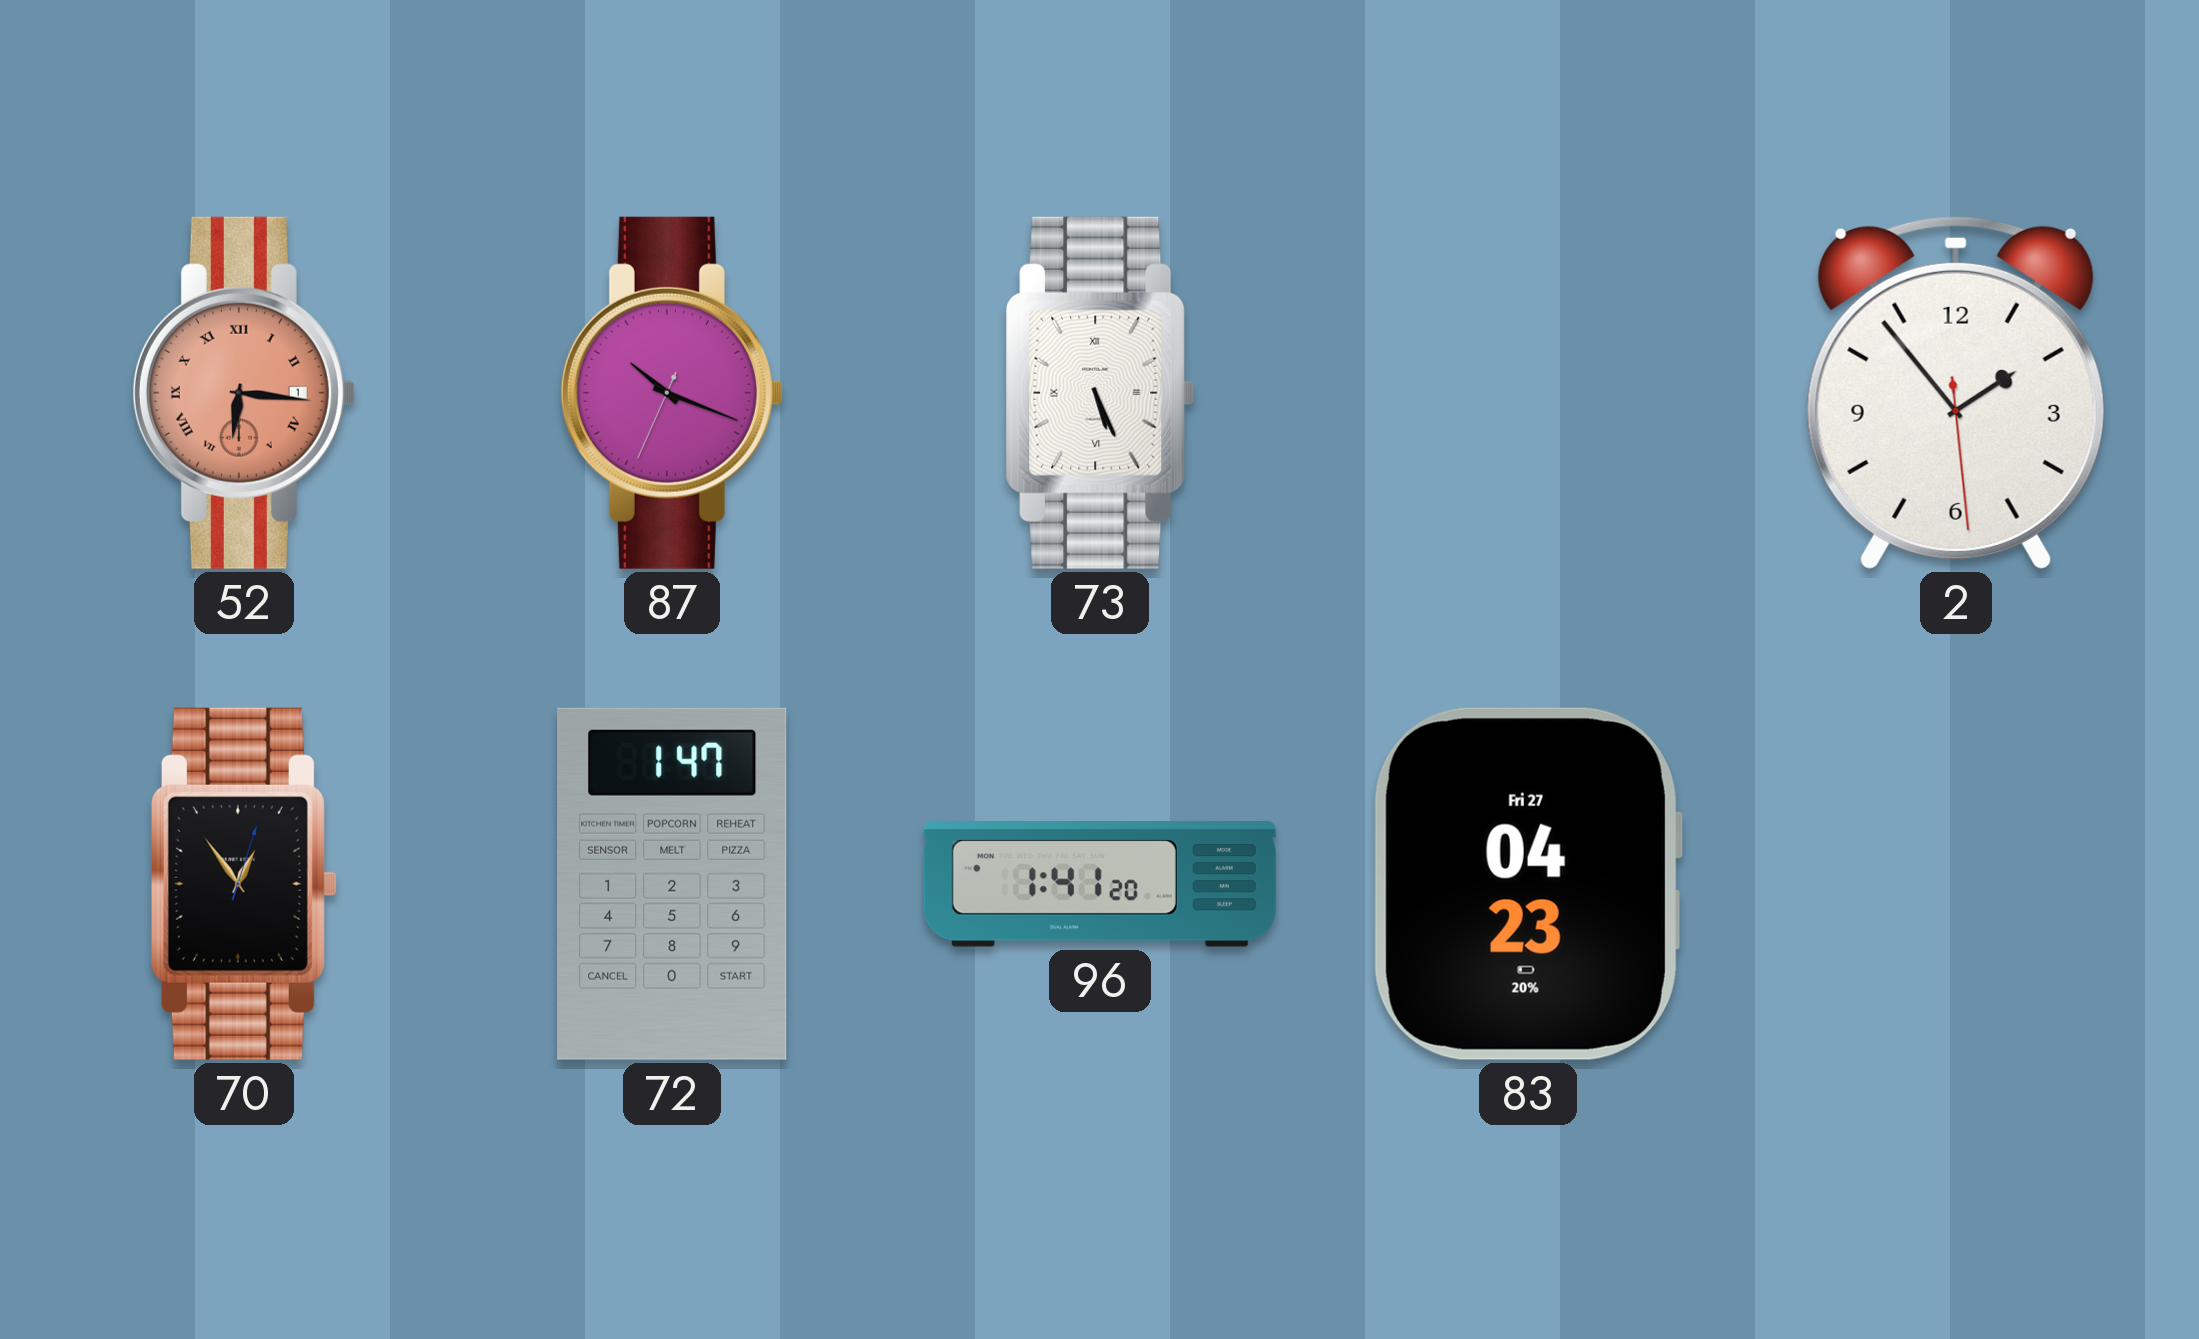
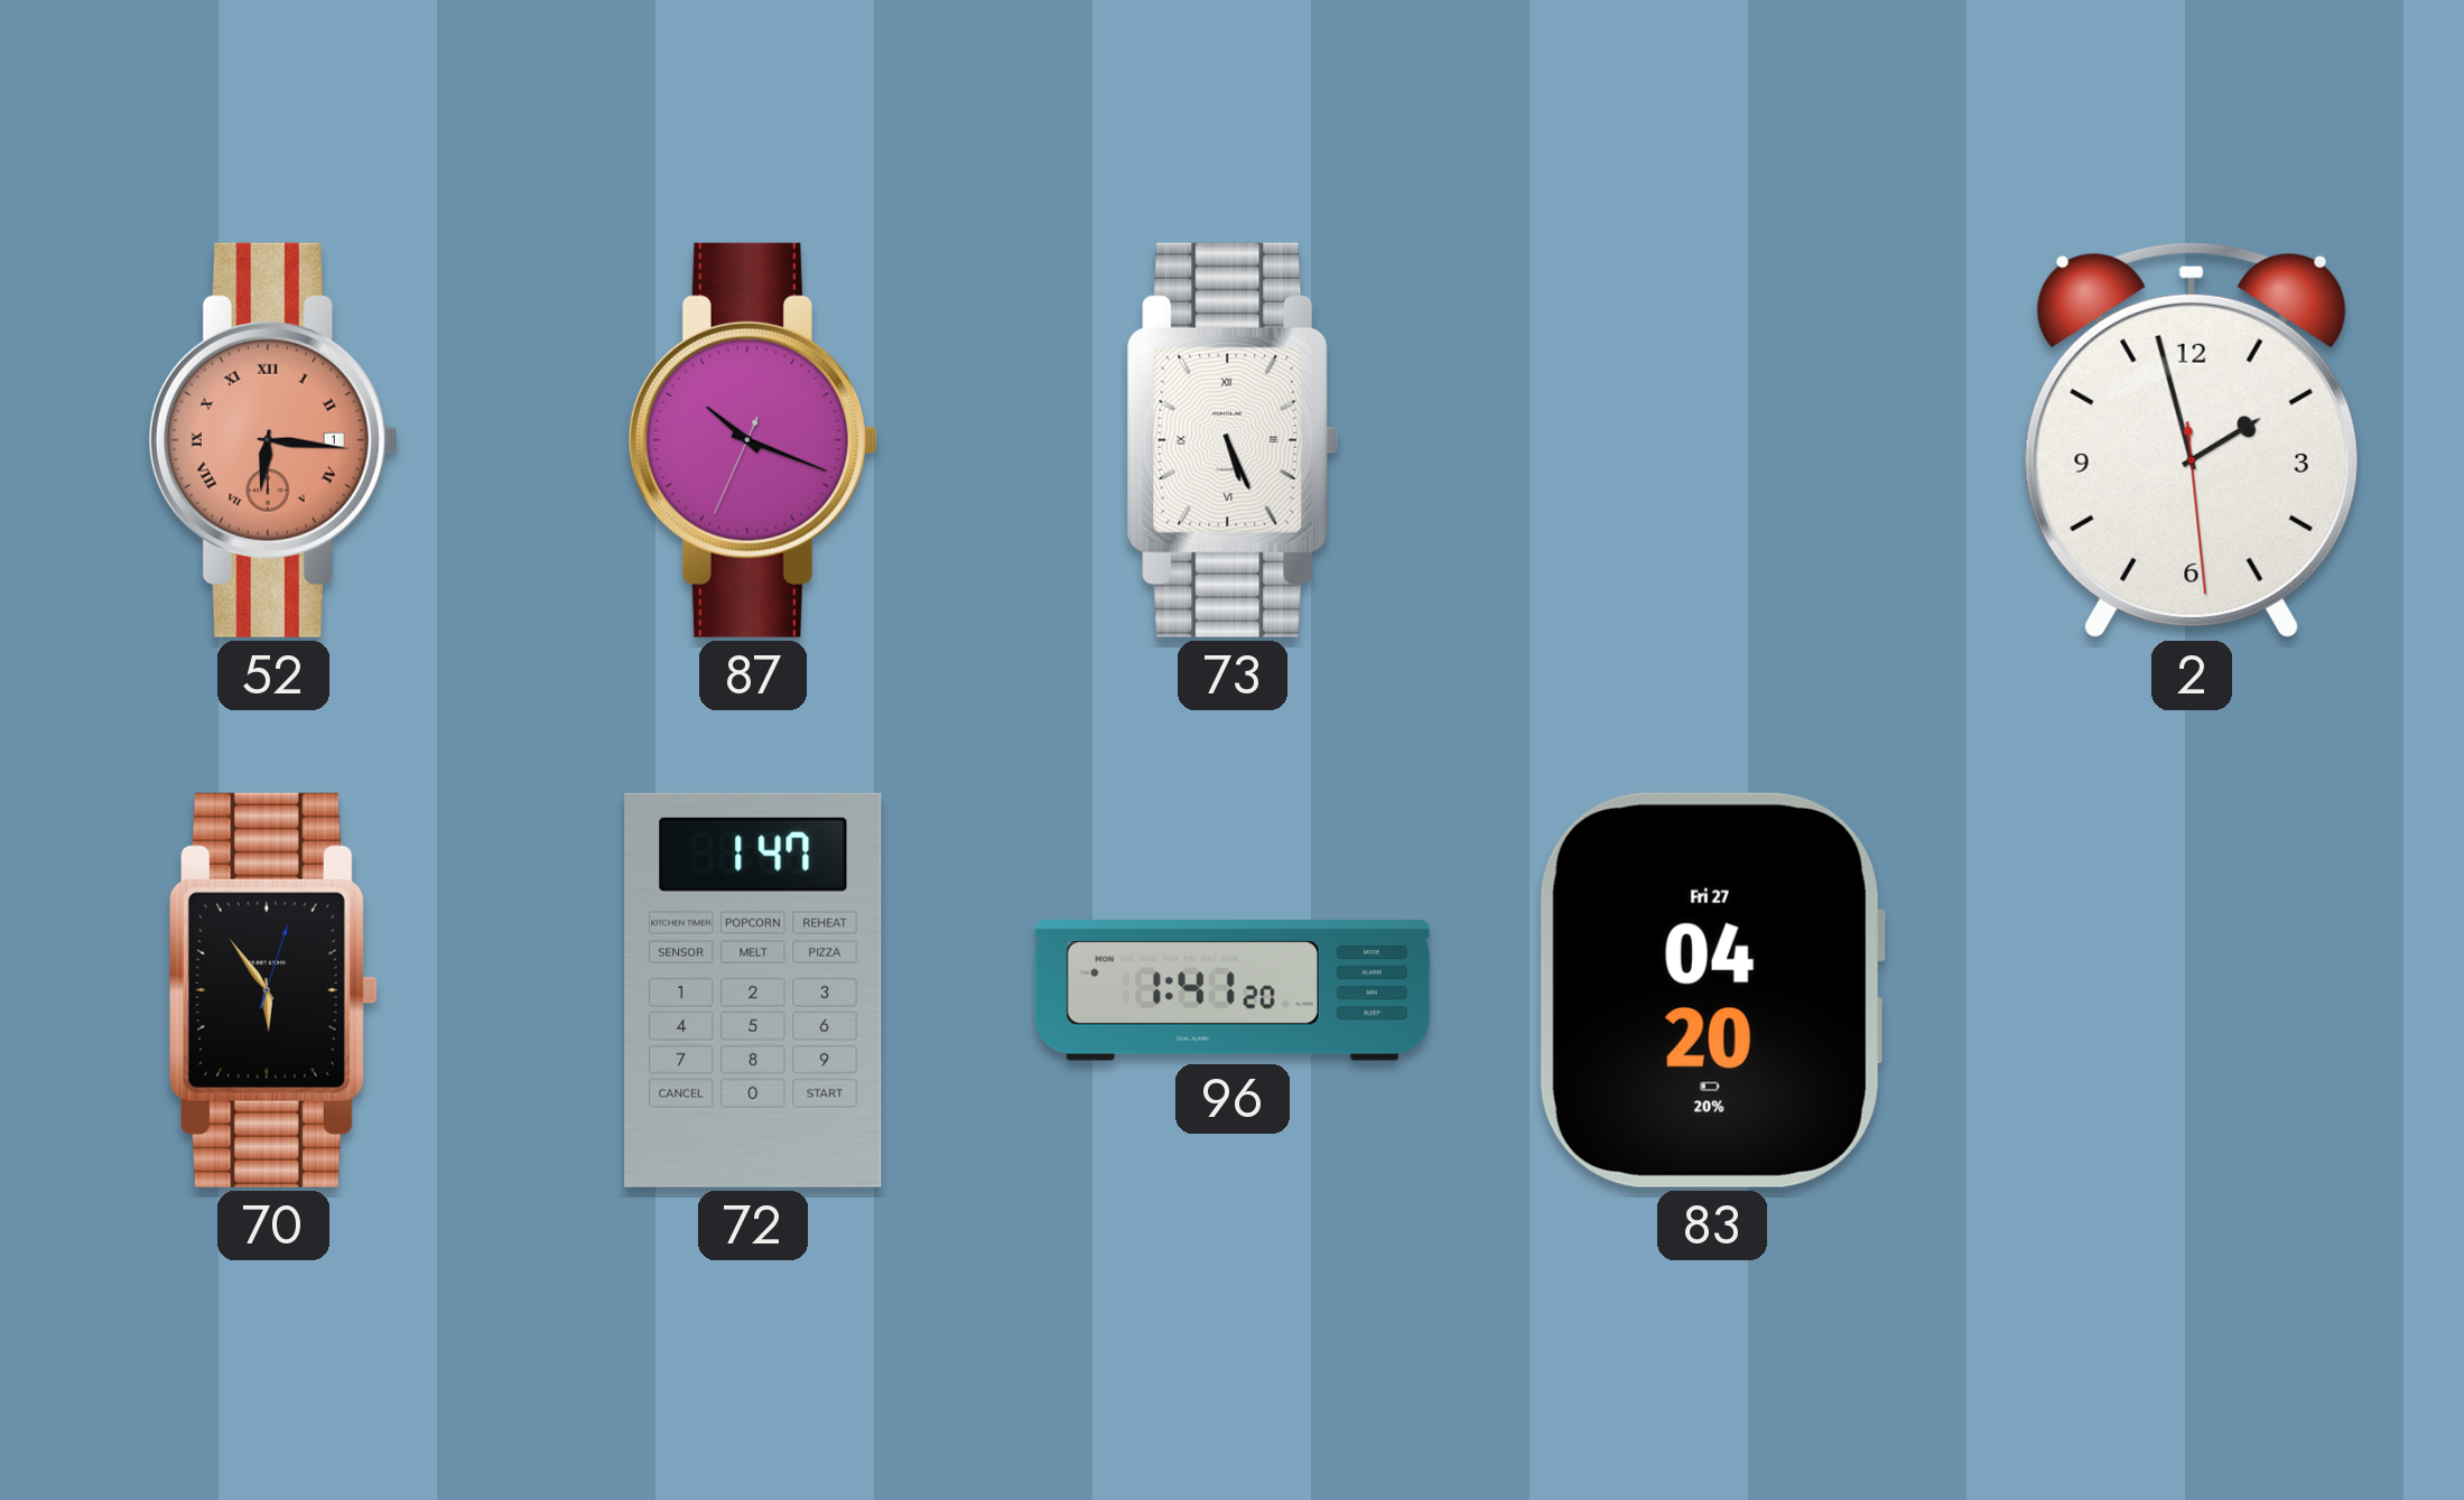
2: 1:53 -> 1:57 (2192, 439)
70: 12:54 -> 5:54 (273, 990)
83: 04:23 -> 04:20 (1711, 990)
